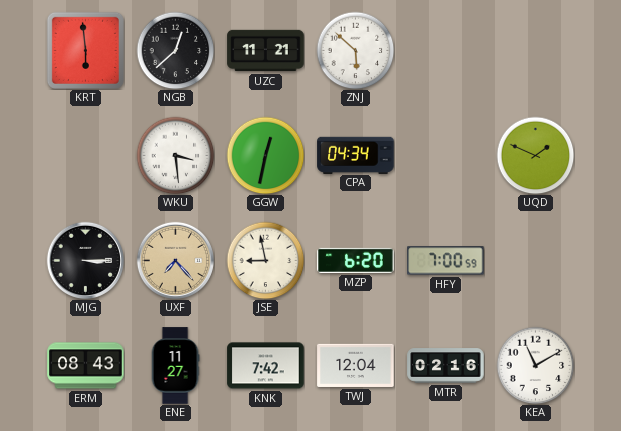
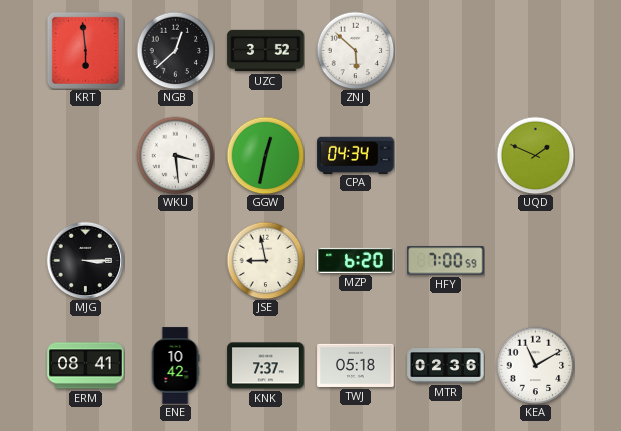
UZC: 11:21 -> 3:52 (266, 51)
UXF: 7:23 -> none (175, 260)
ERM: 08:43 -> 08:41 (86, 366)
ENE: 11:27 -> 10:42 (175, 366)
KNK: 7:42 -> 7:37 (266, 366)
TWJ: 12:04 -> 05:18 (356, 365)
MTR: 02:16 -> 02:36 (446, 366)
